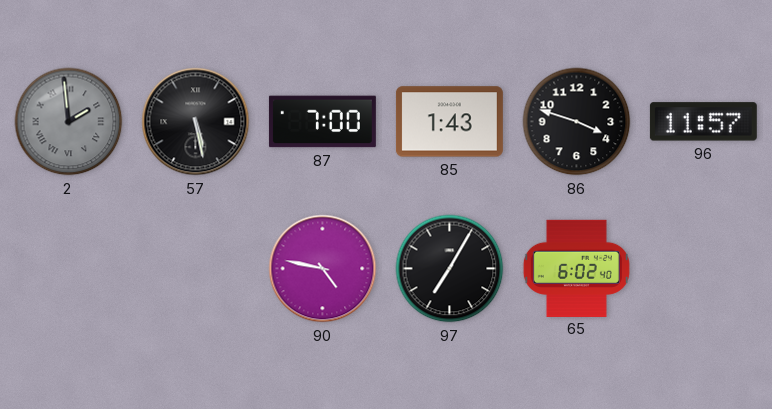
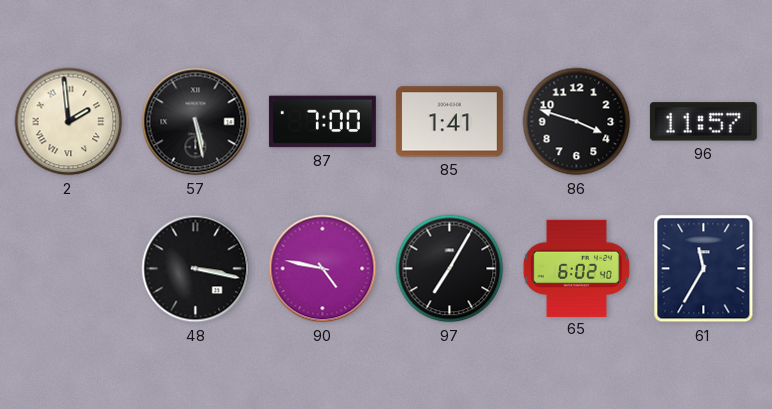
2 dial: grey -> cream (69, 122)
85: 1:43 -> 1:41 (449, 122)
48: none -> 3:17 (196, 269)
61: none -> 11:35 (704, 269)
